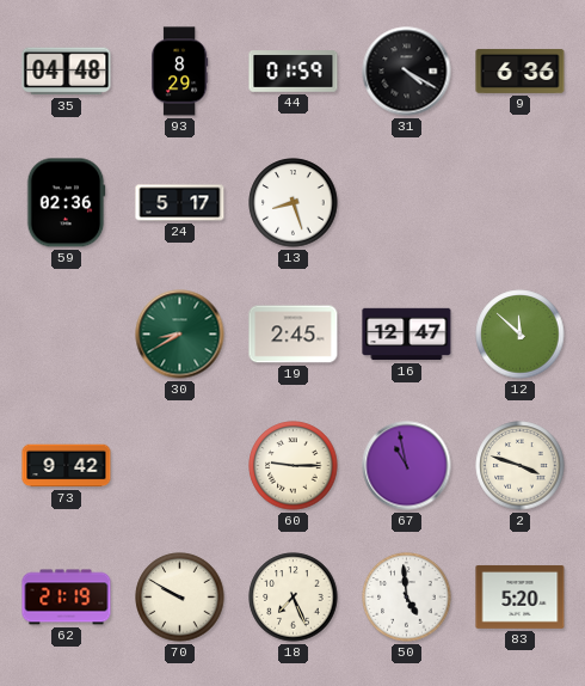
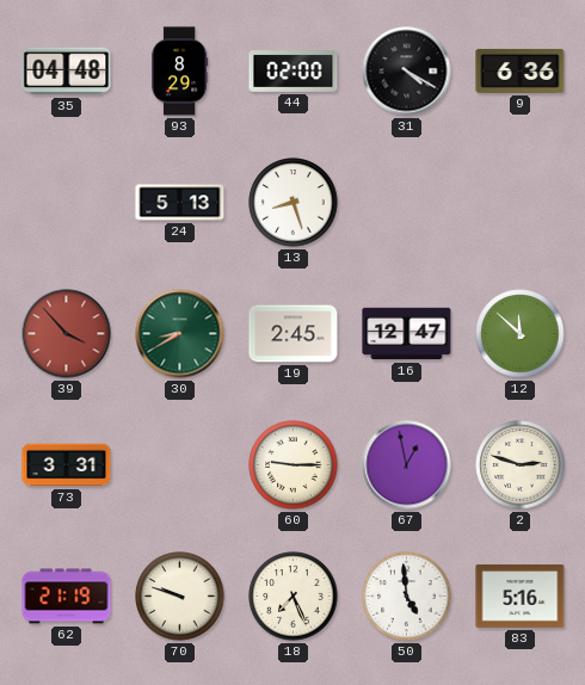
44: 01:59 -> 02:00 (294, 72)
59: 02:36 -> none (66, 203)
24: 5:17 -> 5:13 (180, 203)
39: none -> 3:53 (67, 334)
73: 9:42 -> 3:31 (67, 465)
67: 10:58 -> 12:58 (407, 465)
2: 3:48 -> 2:48 (521, 465)
70: 9:50 -> 9:48 (180, 597)
83: 5:20 -> 5:16 (521, 595)
